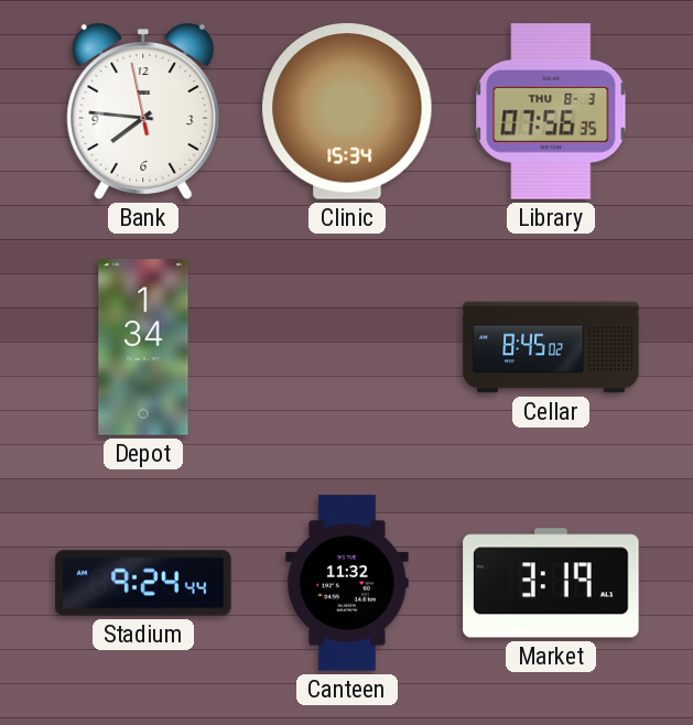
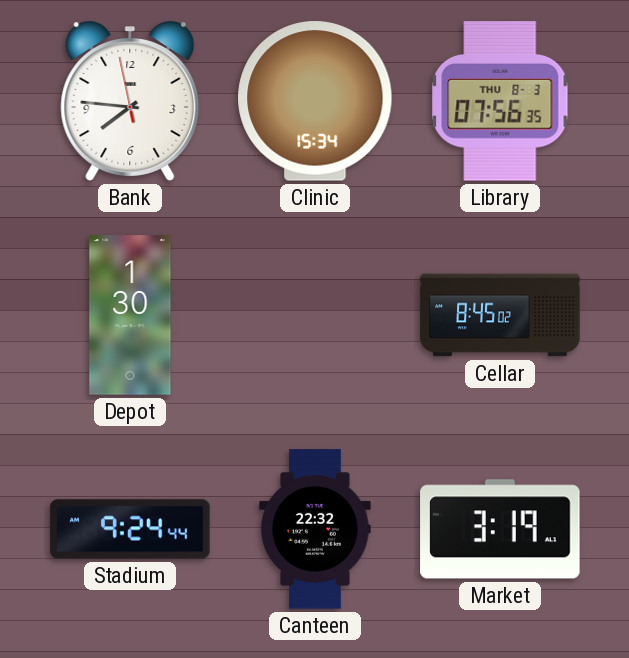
Depot: 1:34 -> 1:30 (130, 315)
Canteen: 11:32 -> 22:32 (315, 529)
